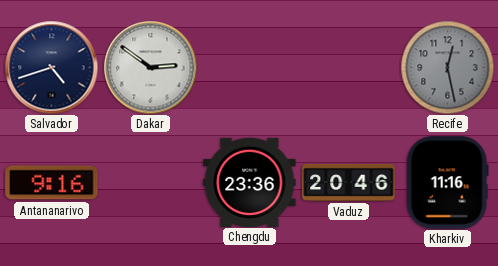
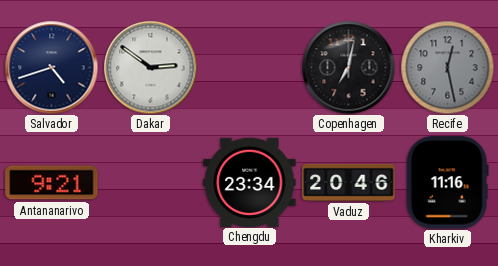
Copenhagen: none -> 7:02 (348, 67)
Antananarivo: 9:16 -> 9:21 (52, 183)
Chengdu: 23:36 -> 23:34 (250, 182)
